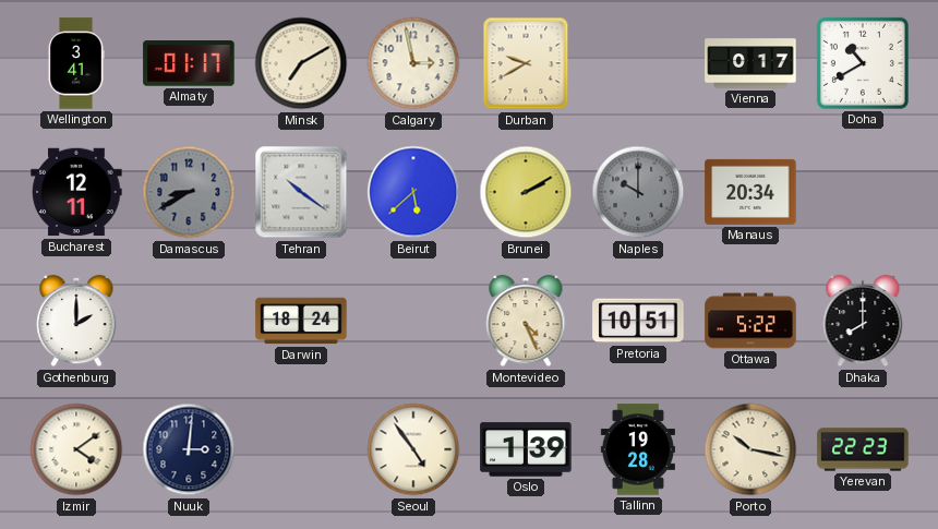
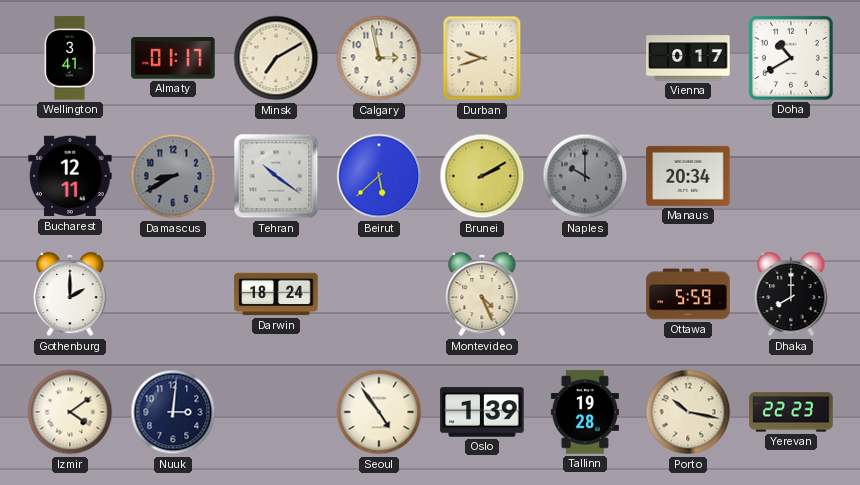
Durban: 9:40 -> 9:42 (482, 58)
Pretoria: 10:51 -> none (638, 321)
Ottawa: 5:22 -> 5:59 (688, 294)
